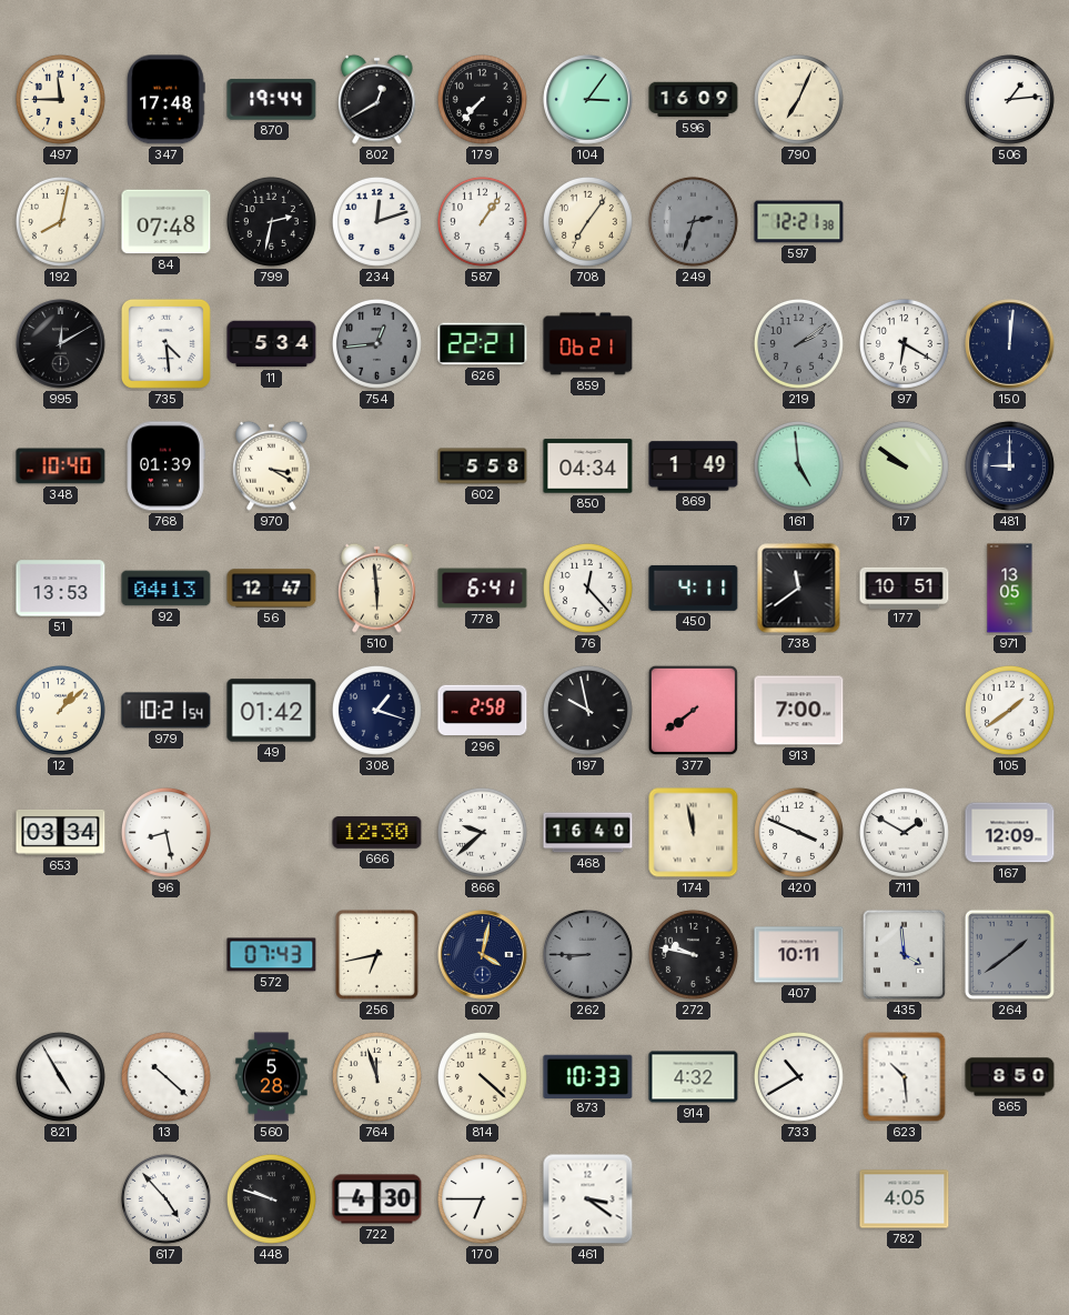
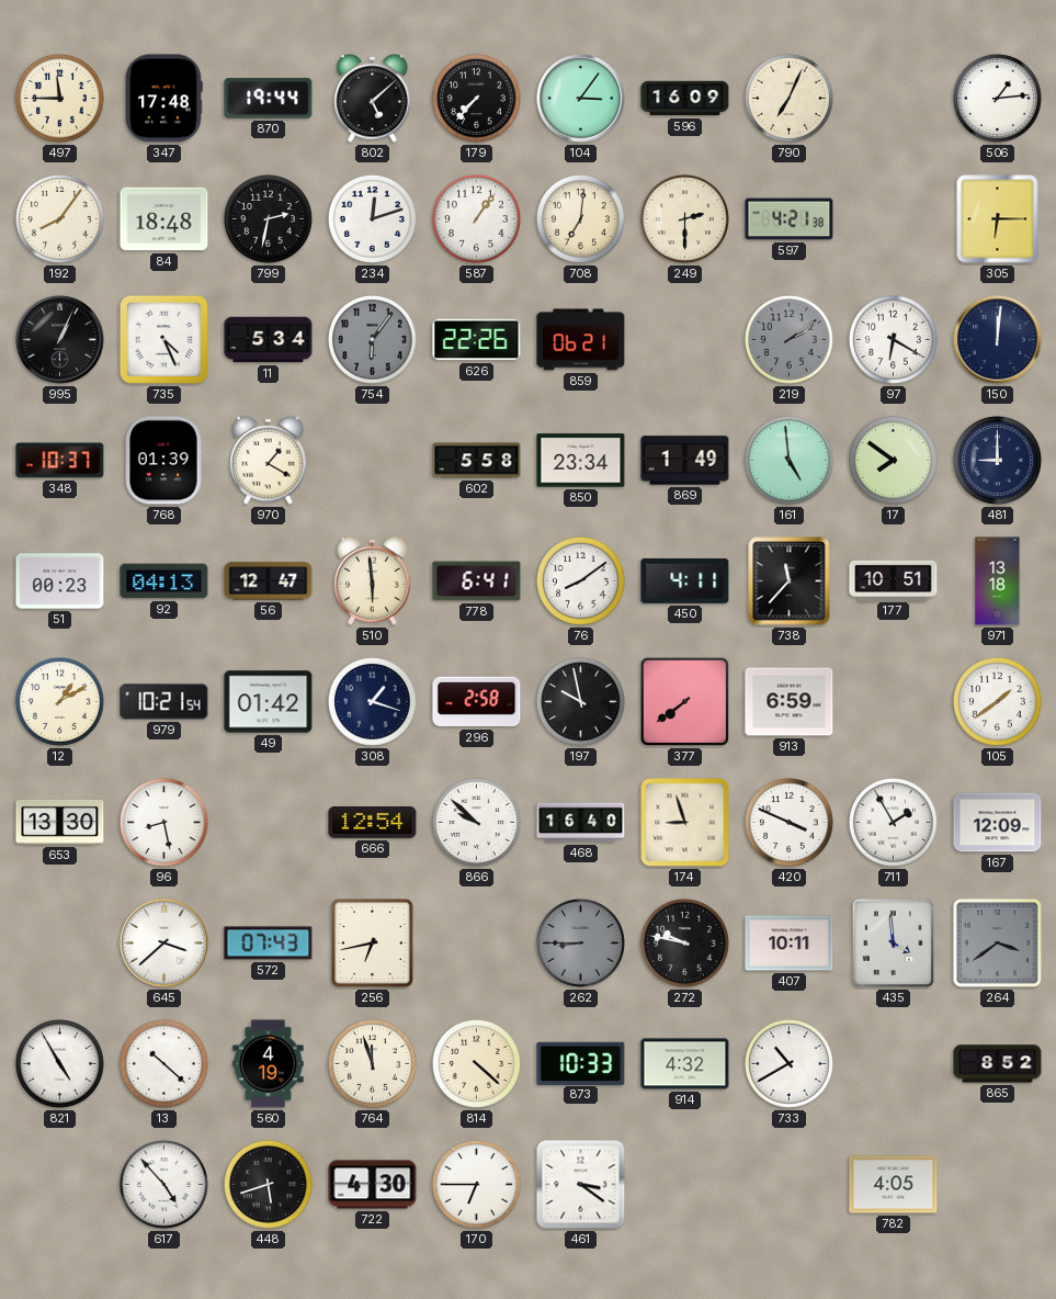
802: 12:40 -> 5:08 (373, 98)
192: 8:02 -> 8:06 (59, 218)
84: 07:48 -> 18:48 (164, 219)
708: 7:06 -> 7:01 (580, 218)
249: 2:33 -> 2:30 (684, 218)
249 dial: grey -> cream (684, 218)
597: 12:21 -> 4:21 (790, 219)
305: none -> 6:15 (998, 219)
995: 12:10 -> 1:04 (60, 340)
735: 4:29 -> 4:26 (163, 339)
754: 12:44 -> 6:06 (372, 339)
626: 22:21 -> 22:26 (477, 340)
348: 10:40 -> 10:37 (60, 461)
970: 3:20 -> 1:20 (269, 460)
850: 04:34 -> 23:34 (581, 461)
17: 9:51 -> 7:51 (893, 460)
51: 13:53 -> 00:23 (60, 581)
76: 12:23 -> 8:09 (580, 580)
738: 11:39 -> 11:37 (790, 581)
971: 13:05 -> 13:18 (998, 581)
12: 1:08 -> 1:10 (59, 701)
913: 7:00 -> 6:59 (790, 702)
653: 03:34 -> 13:30 (60, 822)
666: 12:30 -> 12:54 (373, 823)
866: 9:38 -> 9:52 (476, 822)
174: 11:58 -> 8:57 (685, 823)
711: 1:50 -> 1:55 (893, 822)
645: none -> 3:38 (164, 944)
607: 4:02 -> none (483, 955)
264: 1:39 -> 3:39 (997, 942)
560: 5:28 -> 4:19 (269, 1064)
623: 10:29 -> none (905, 1077)
865: 8:50 -> 8:52 (998, 1064)
448: 9:48 -> 5:42 (268, 1184)
